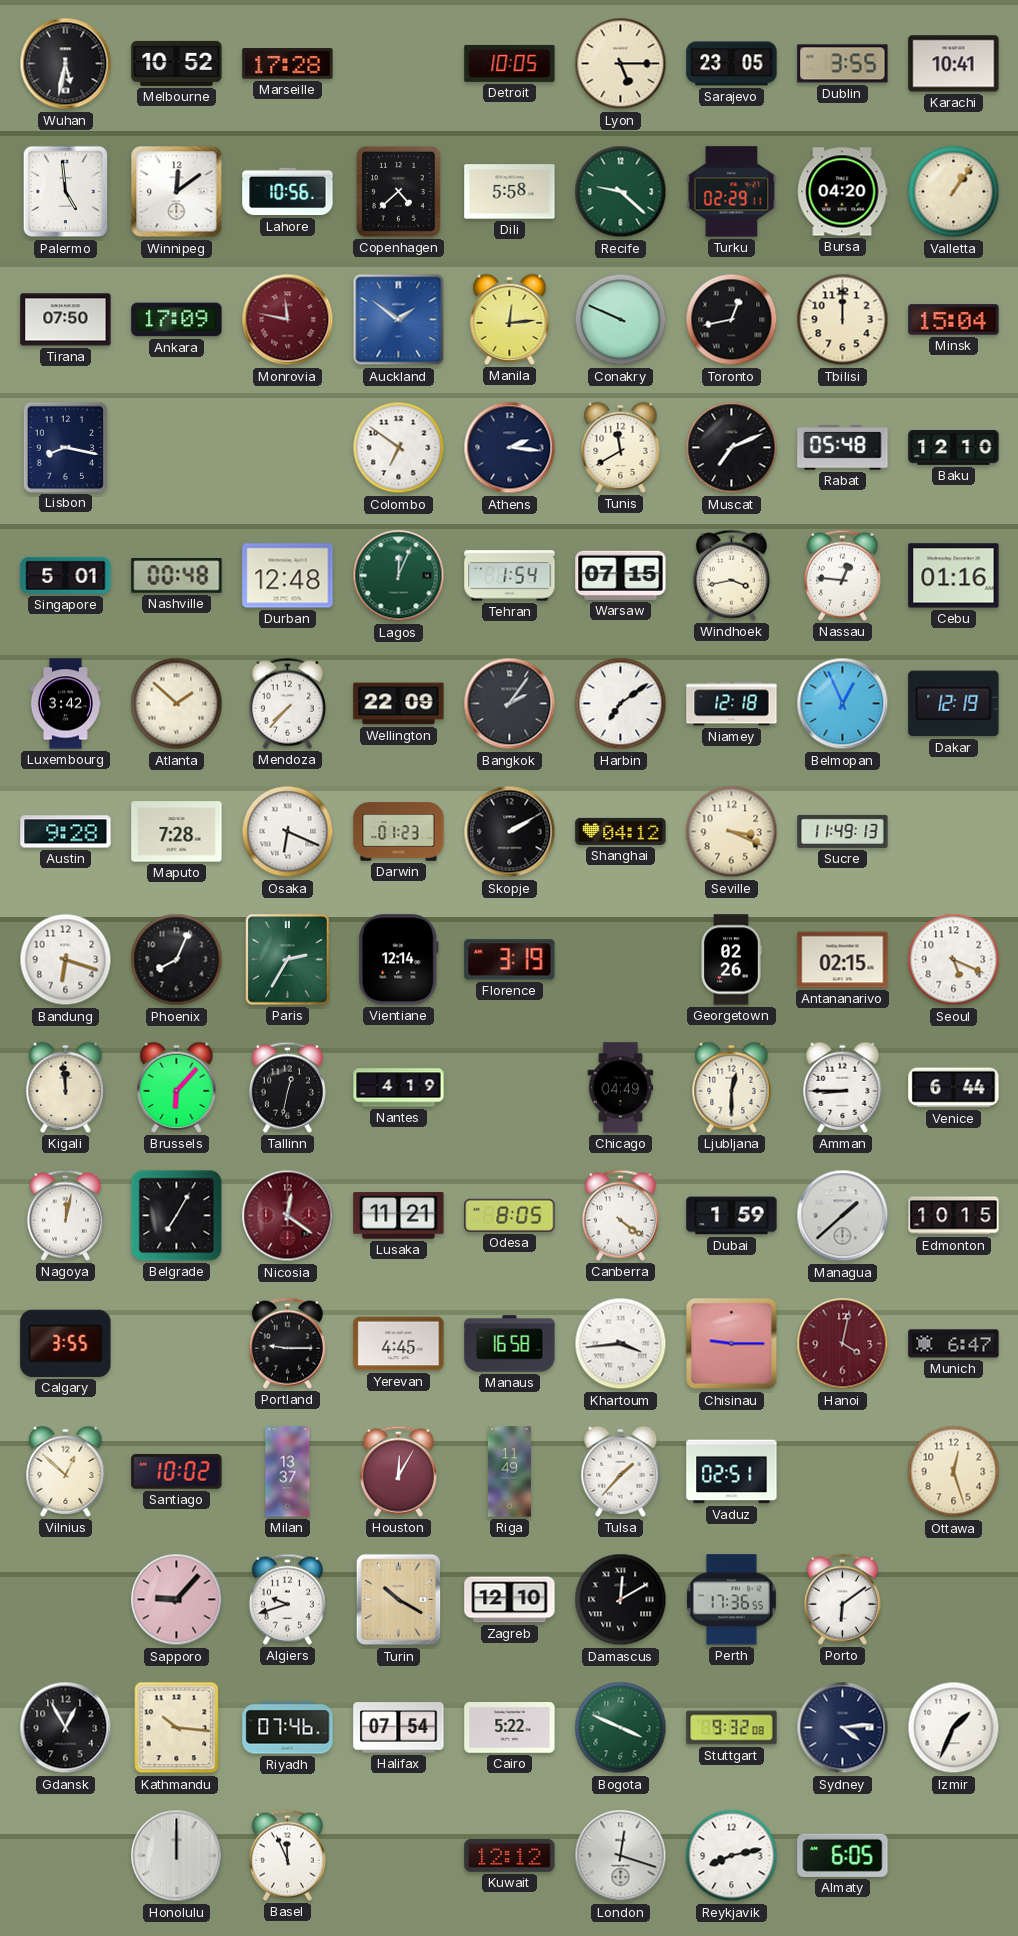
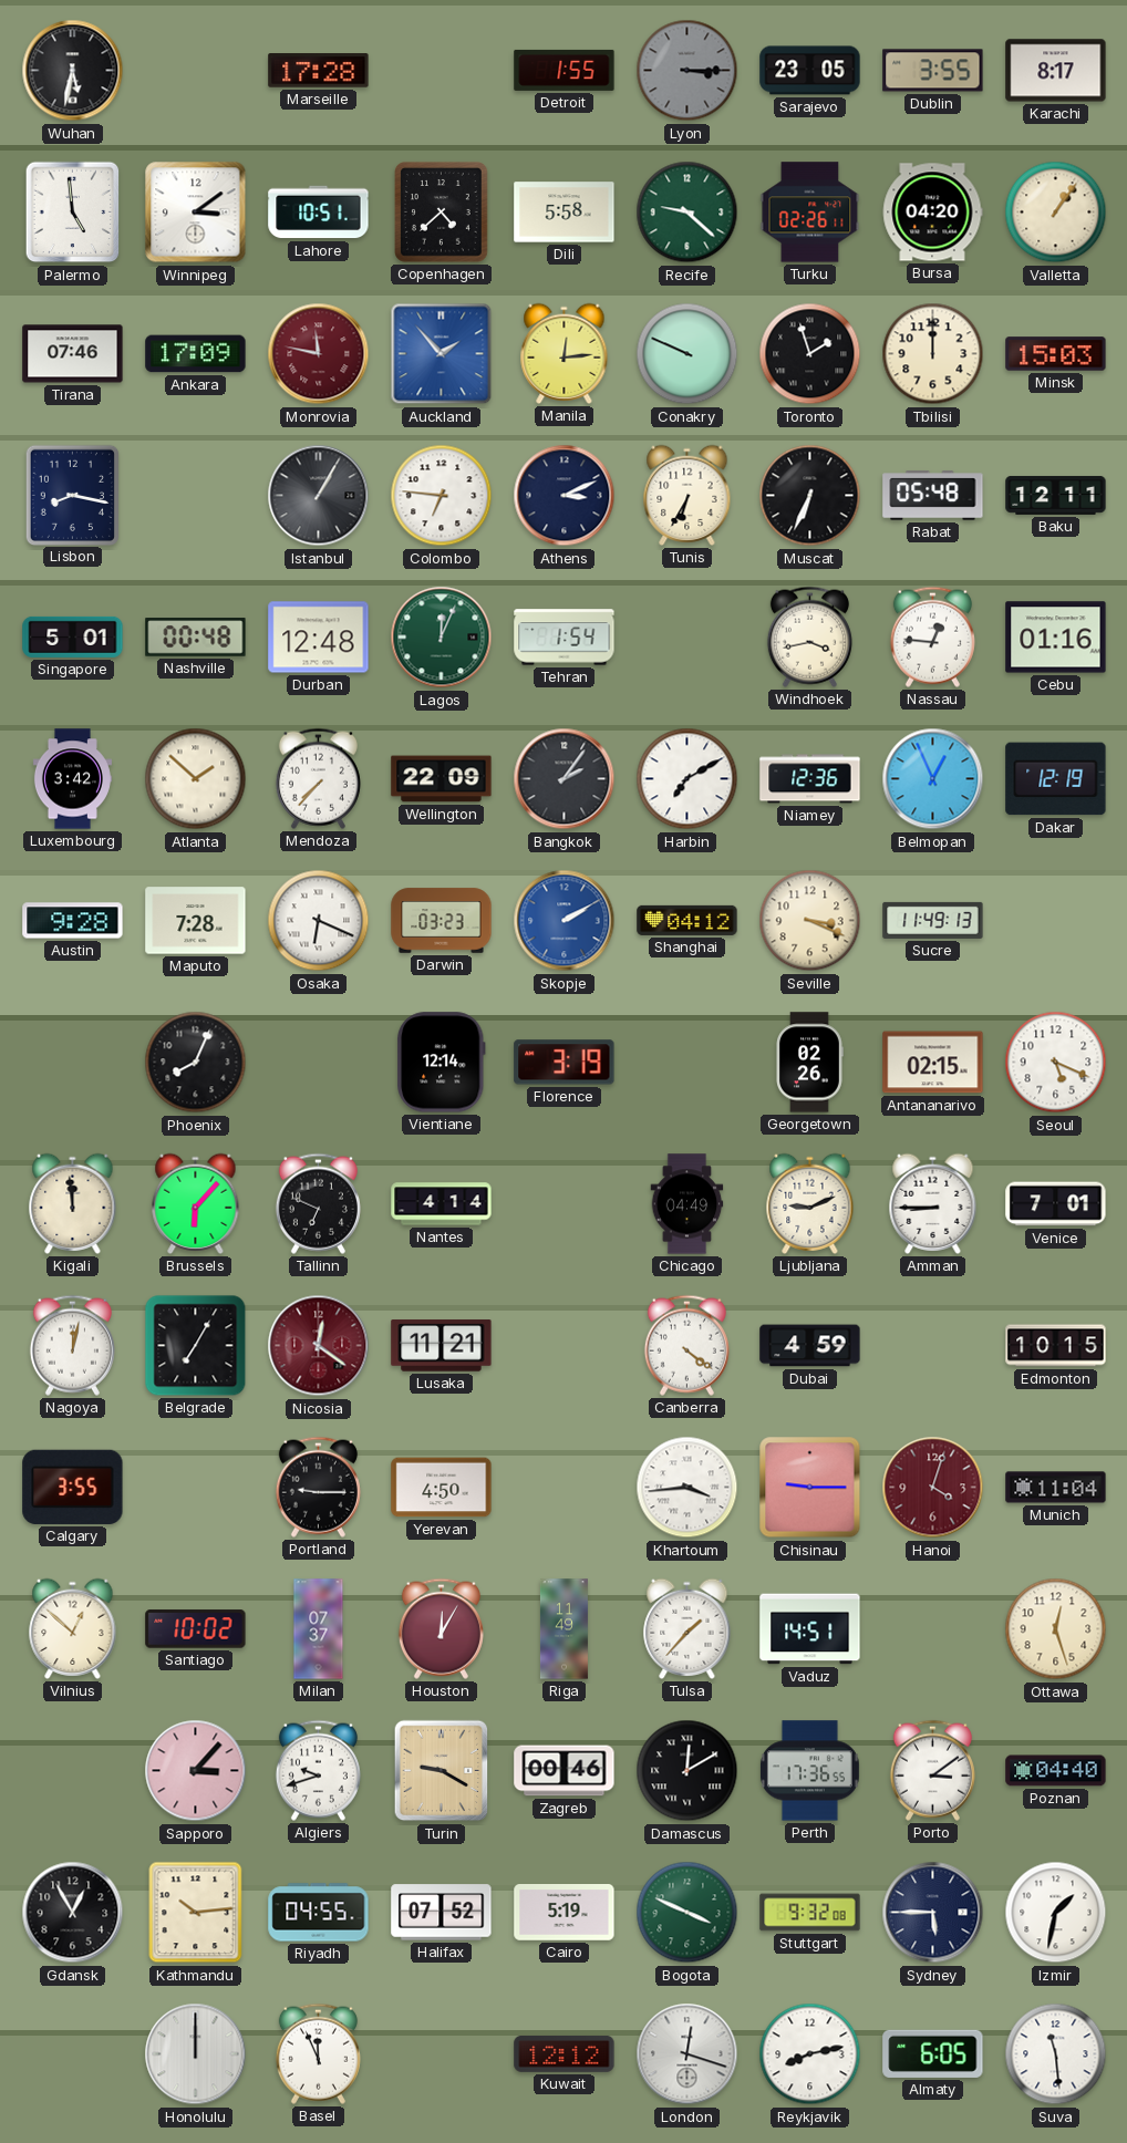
Melbourne: 10:52 -> none (177, 63)
Detroit: 10:05 -> 1:55 (565, 70)
Lyon: 5:15 -> 3:15 (687, 71)
Lyon dial: cream -> grey (687, 71)
Karachi: 10:41 -> 8:17 (1056, 71)
Winnipeg: 12:09 -> 3:09 (196, 213)
Lahore: 10:56 -> 10:51 (319, 213)
Turku: 02:29 -> 02:26 (810, 213)
Tirana: 07:50 -> 07:46 (73, 354)
Auckland: 1:51 -> 1:53 (442, 354)
Toronto: 12:43 -> 1:57 (810, 354)
Minsk: 15:04 -> 15:03 (1056, 354)
Istanbul: none -> 1:05 (319, 496)
Colombo: 6:51 -> 6:46 (442, 496)
Athens: 2:16 -> 3:11 (565, 496)
Tunis: 11:40 -> 6:35 (687, 495)
Muscat: 7:11 -> 6:34 (810, 496)
Baku: 12:10 -> 12:11 (1056, 495)
Warsaw: 07:15 -> none (621, 575)
Harbin: 7:09 -> 7:10 (687, 779)
Niamey: 12:18 -> 12:36 (810, 779)
Darwin: 01:23 -> 03:23 (442, 921)
Skopje dial: black -> blue (565, 921)
Bandung: 6:18 -> none (66, 960)
Paris: 2:35 -> none (288, 960)
Tallinn: 12:32 -> 6:49 (318, 1203)
Nantes: 4:19 -> 4:14 (442, 1204)
Ljubljana: 12:30 -> 9:11 (810, 1203)
Venice: 6:44 -> 7:01 (1056, 1204)
Odesa: 8:05 -> none (510, 1215)
Dubai: 1:59 -> 4:59 (810, 1346)
Managua: 1:38 -> none (843, 1216)
Yerevan: 4:45 -> 4:50 (442, 1488)
Manaus: 16:58 -> none (510, 1344)
Hanoi: 4:02 -> 4:03 (933, 1488)
Munich: 6:47 -> 11:04 (1056, 1488)
Milan: 13:37 -> 07:37 (319, 1629)
Vaduz: 02:51 -> 14:51 (810, 1629)
Sapporo: 9:07 -> 3:07 (196, 1771)
Turin: 10:20 -> 9:20 (442, 1771)
Zagreb: 12:10 -> 00:46 (565, 1771)
Porto: 6:09 -> 3:09 (932, 1770)
Poznan: none -> 04:40 (1056, 1771)
Kathmandu: 10:16 -> 10:14 (196, 1913)
Riyadh: 07:46 -> 04:55 (319, 1913)
Halifax: 07:54 -> 07:52 (442, 1913)
Cairo: 5:22 -> 5:19 (565, 1913)
Sydney: 4:14 -> 5:45 (933, 1913)
Izmir: 1:34 -> 1:32 (1056, 1913)
Suva: none -> 11:29 (1056, 2054)
